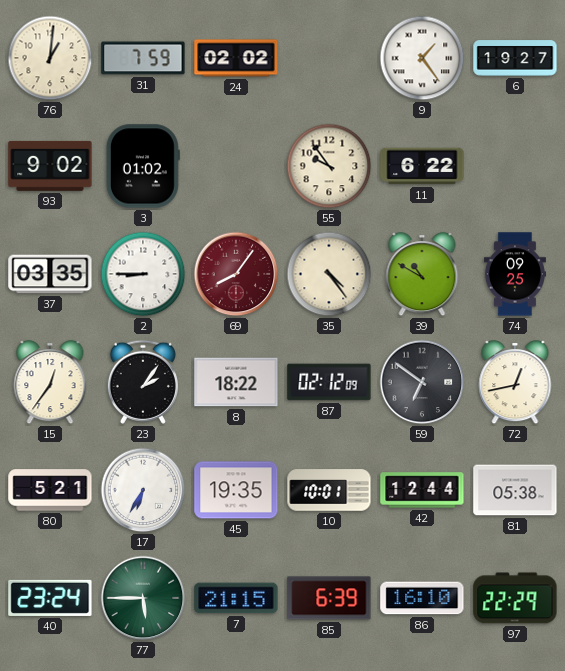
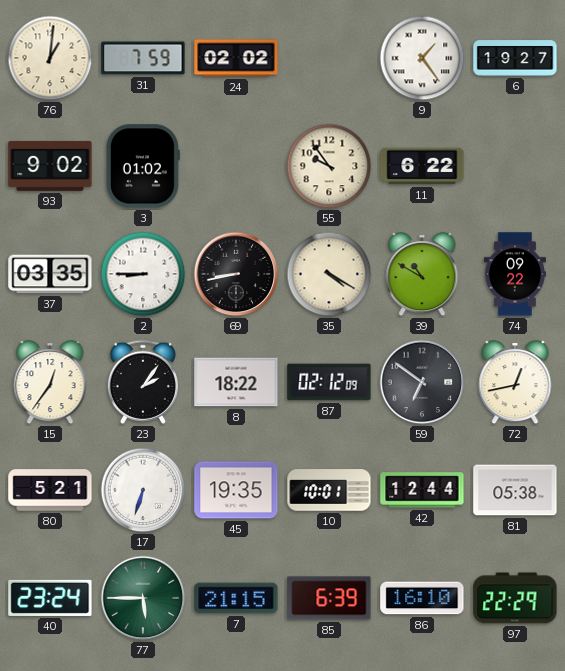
69: 8:06 -> 8:43 (236, 274)
69 dial: burgundy -> black (236, 274)
35: 4:24 -> 4:20 (329, 274)
74: 09:25 -> 09:22 (515, 274)
17: 6:35 -> 6:33 (143, 490)
